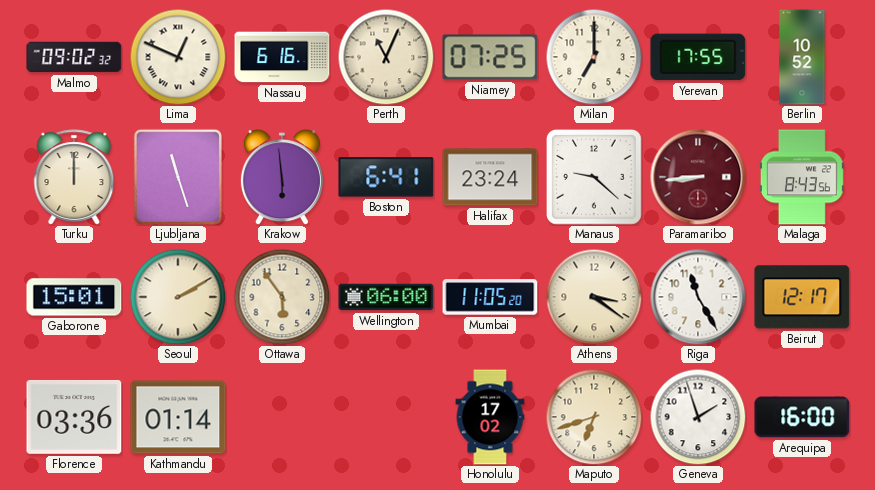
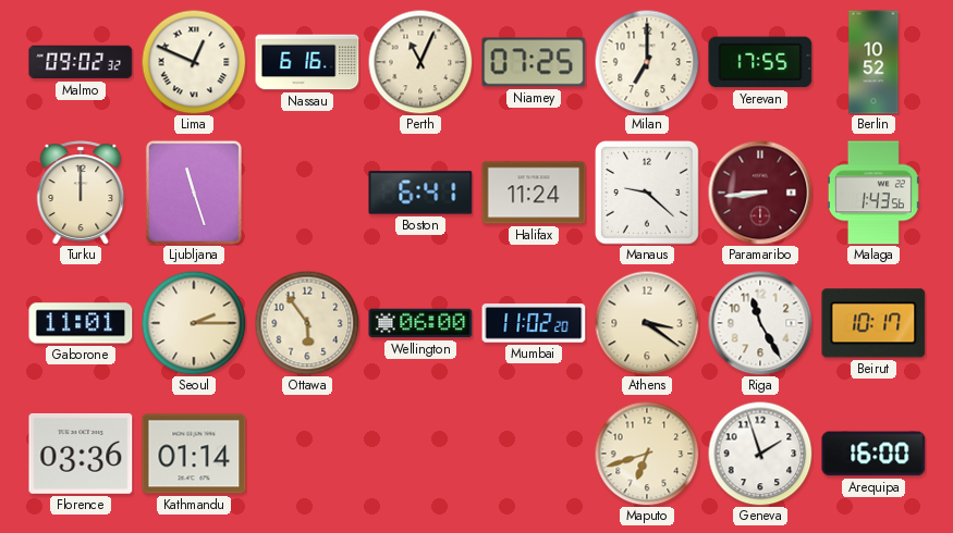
Krakow: 5:59 -> none (282, 177)
Halifax: 23:24 -> 11:24 (534, 193)
Malaga: 8:43 -> 1:43 (873, 193)
Gaborone: 15:01 -> 11:01 (81, 323)
Seoul: 2:10 -> 2:15 (194, 323)
Mumbai: 11:05 -> 11:02 (534, 323)
Beirut: 12:17 -> 10:17 (873, 323)
Honolulu: 17:02 -> none (490, 417)
